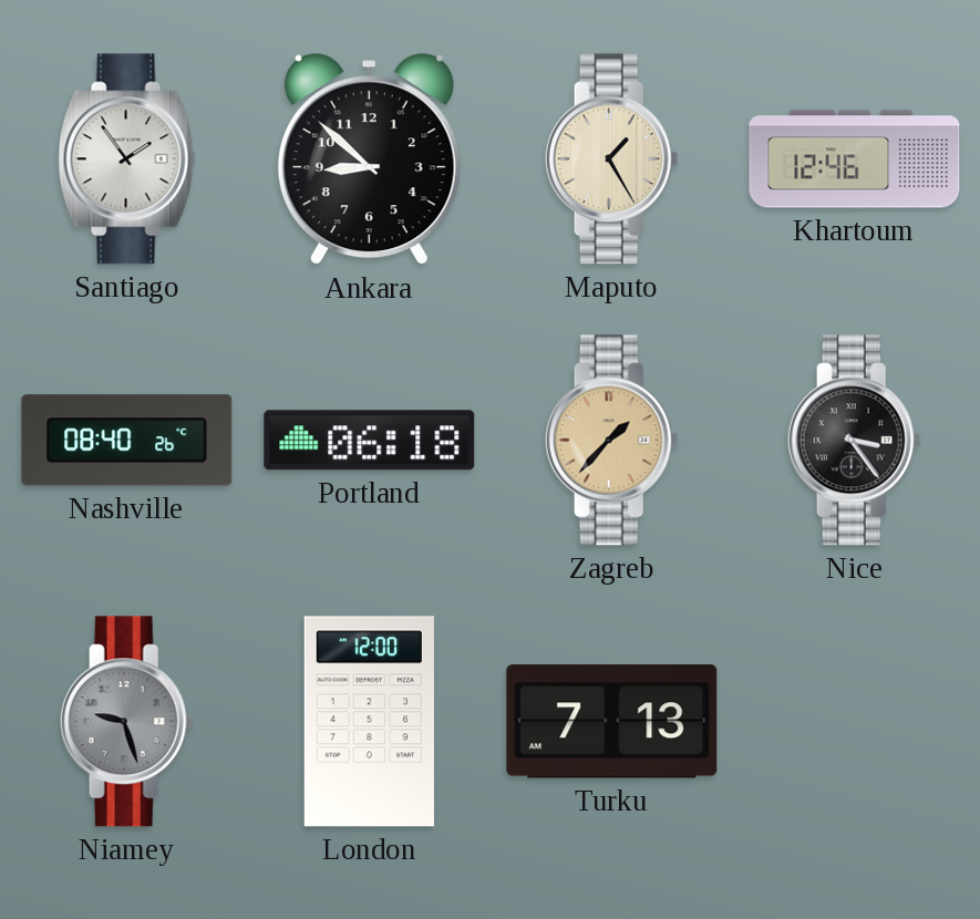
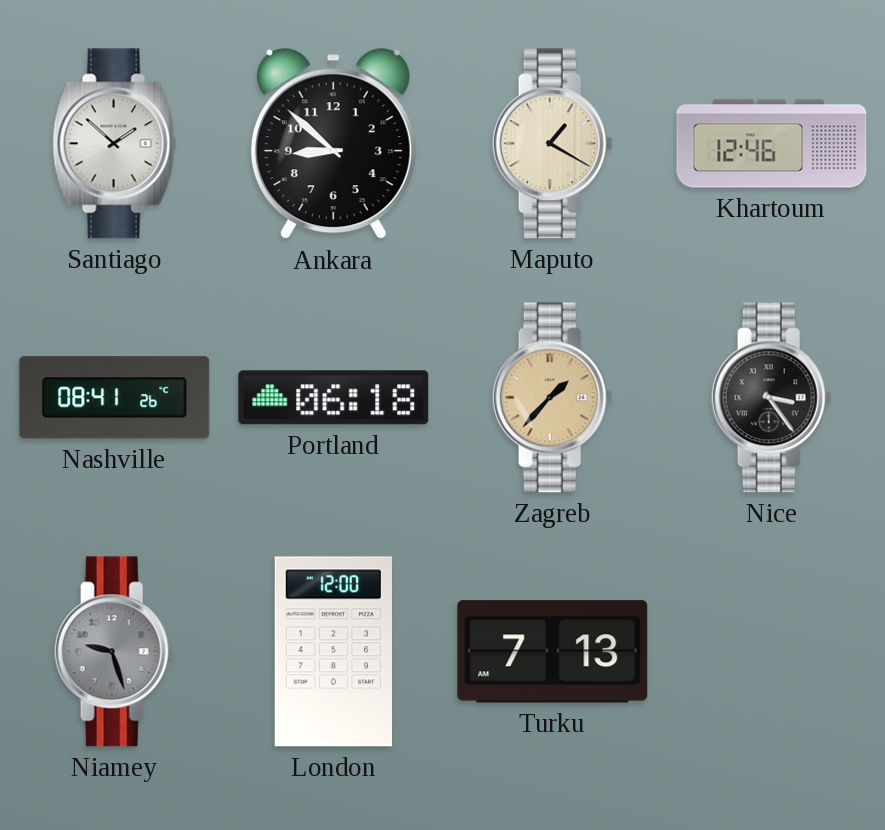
Santiago: 1:54 -> 1:52 (115, 144)
Maputo: 1:25 -> 1:20 (552, 144)
Nashville: 08:40 -> 08:41 (115, 398)
